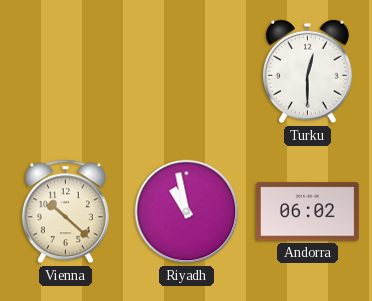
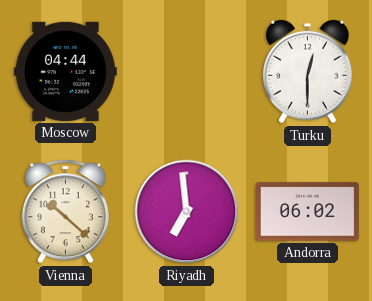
Moscow: none -> 04:44 (65, 71)
Riyadh: 10:58 -> 6:59 (187, 212)
